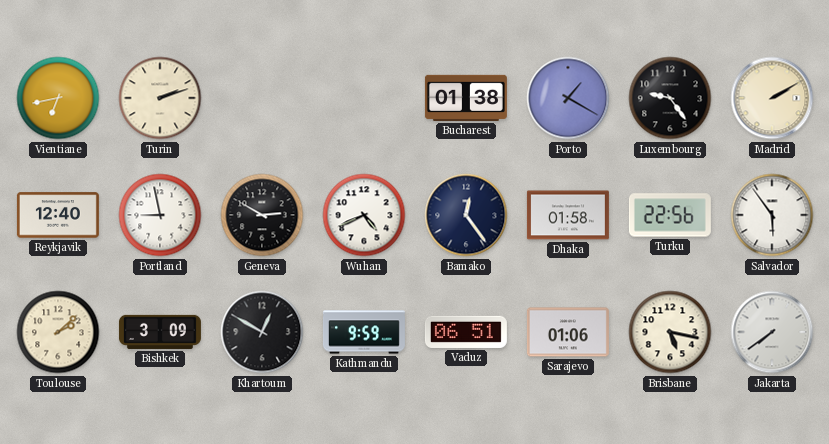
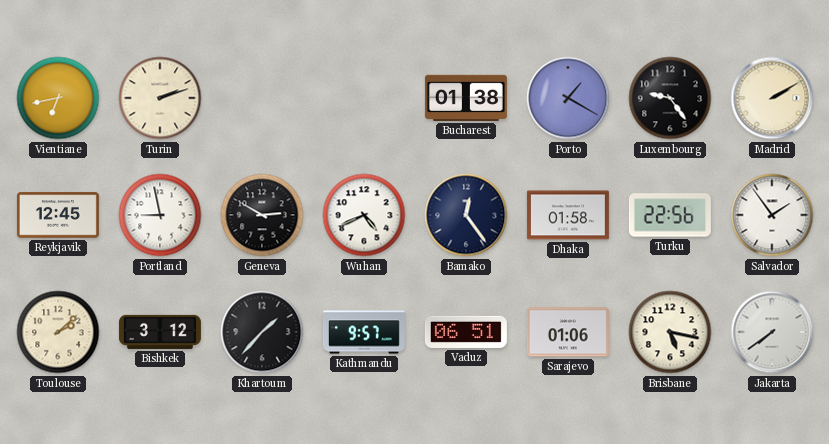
Reykjavik: 12:40 -> 12:45 (58, 215)
Salvador: 5:54 -> 1:54 (772, 215)
Bishkek: 3:09 -> 3:12 (160, 332)
Khartoum: 12:50 -> 1:37 (262, 332)
Kathmandu: 9:59 -> 9:57 (364, 332)
